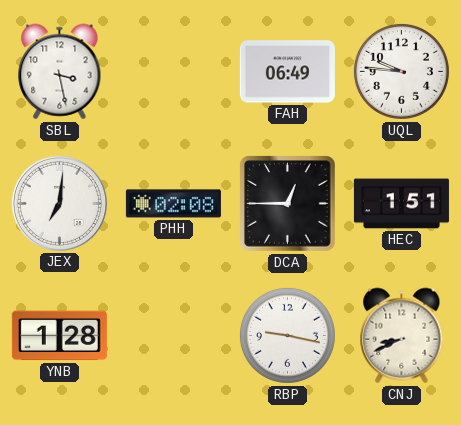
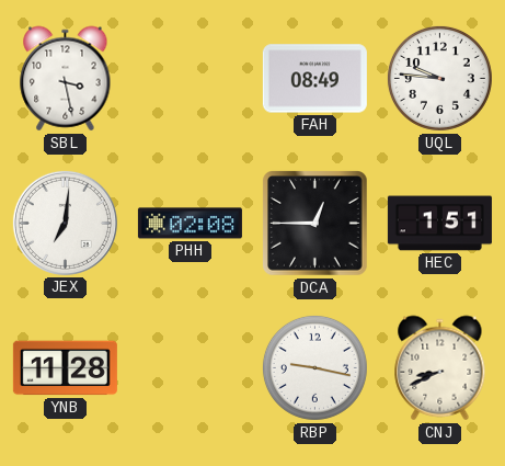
FAH: 06:49 -> 08:49 (314, 79)
YNB: 1:28 -> 11:28 (65, 368)
